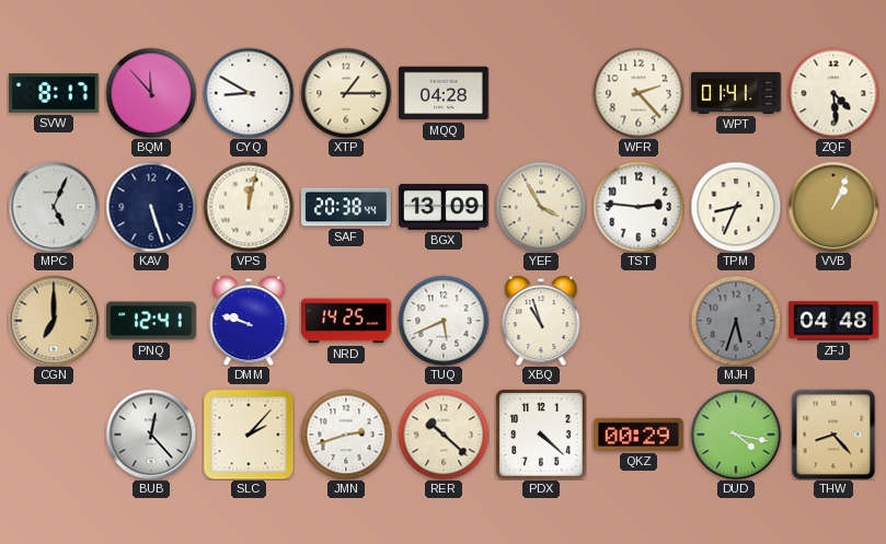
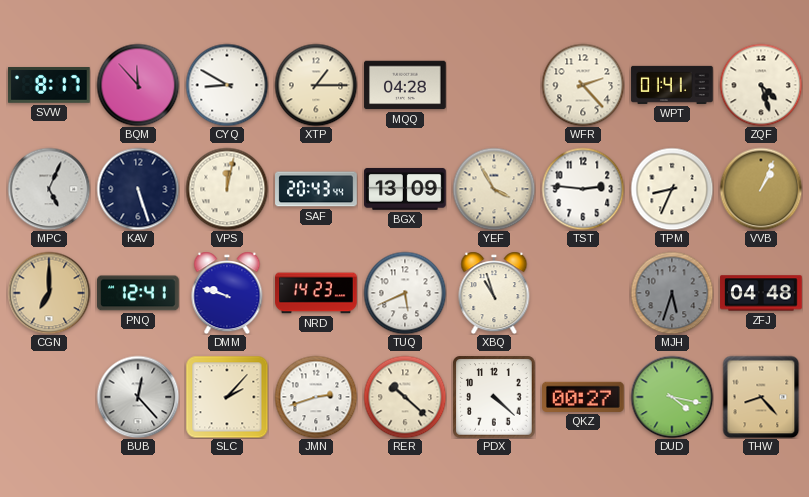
ZQF: 4:29 -> 4:27 (761, 85)
SAF: 20:38 -> 20:43 (316, 189)
NRD: 14:25 -> 14:23 (316, 293)
QKZ: 00:29 -> 00:27 (584, 397)
